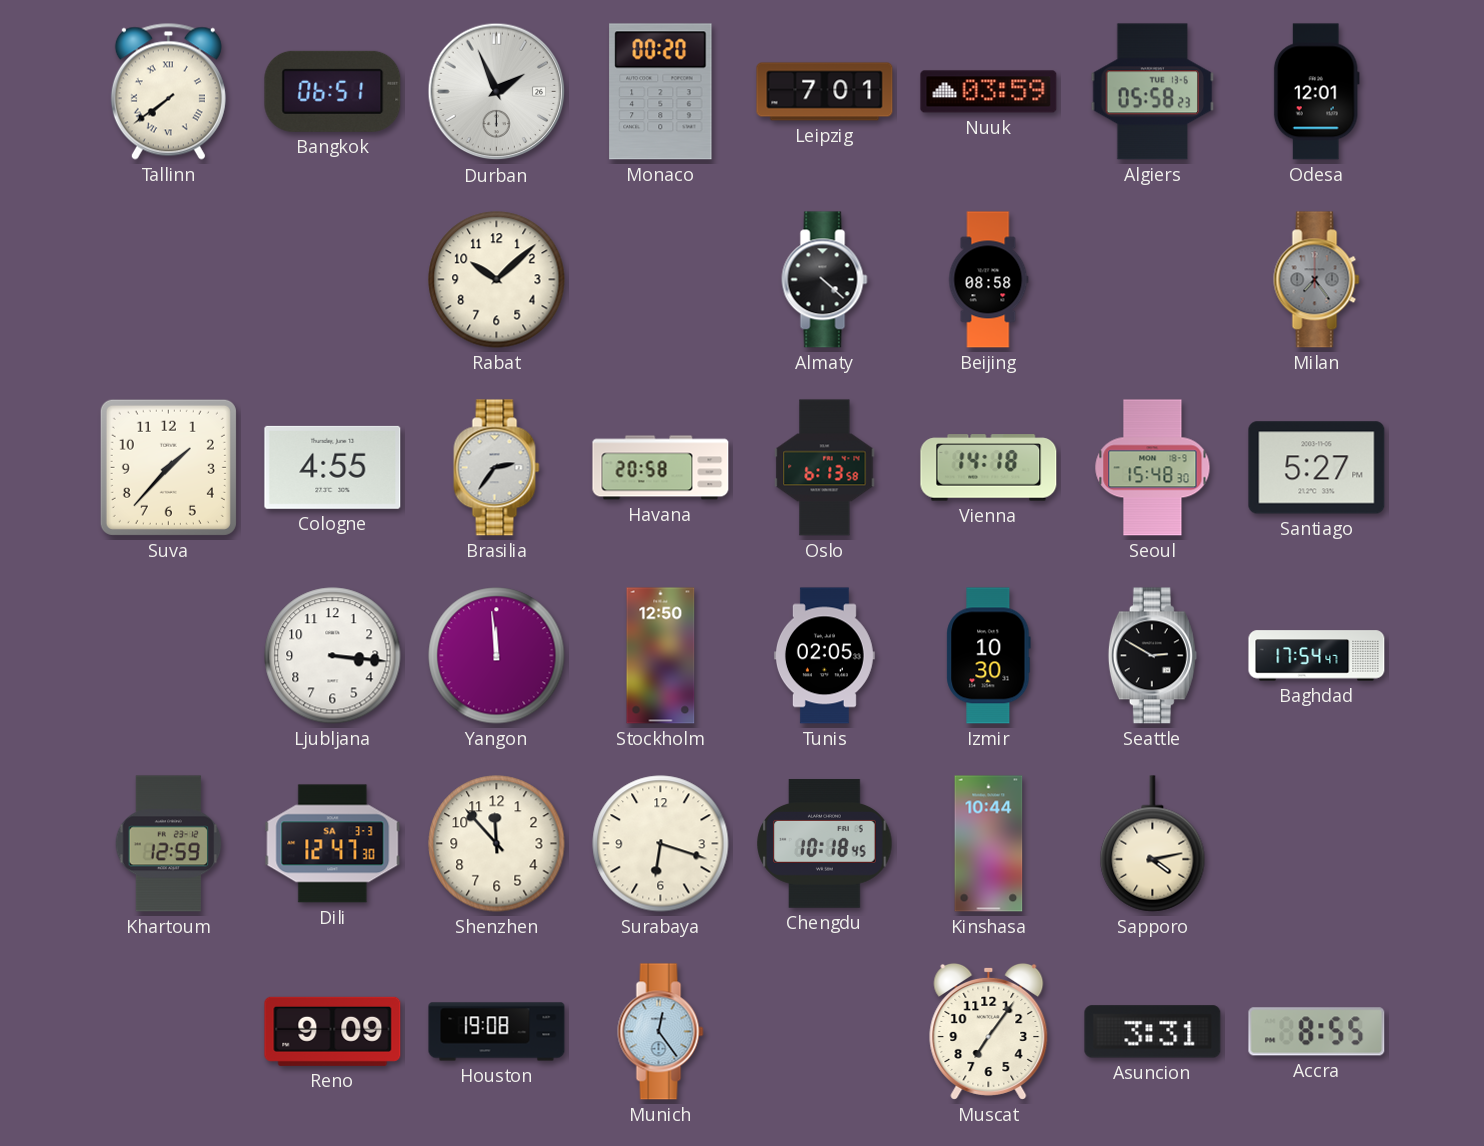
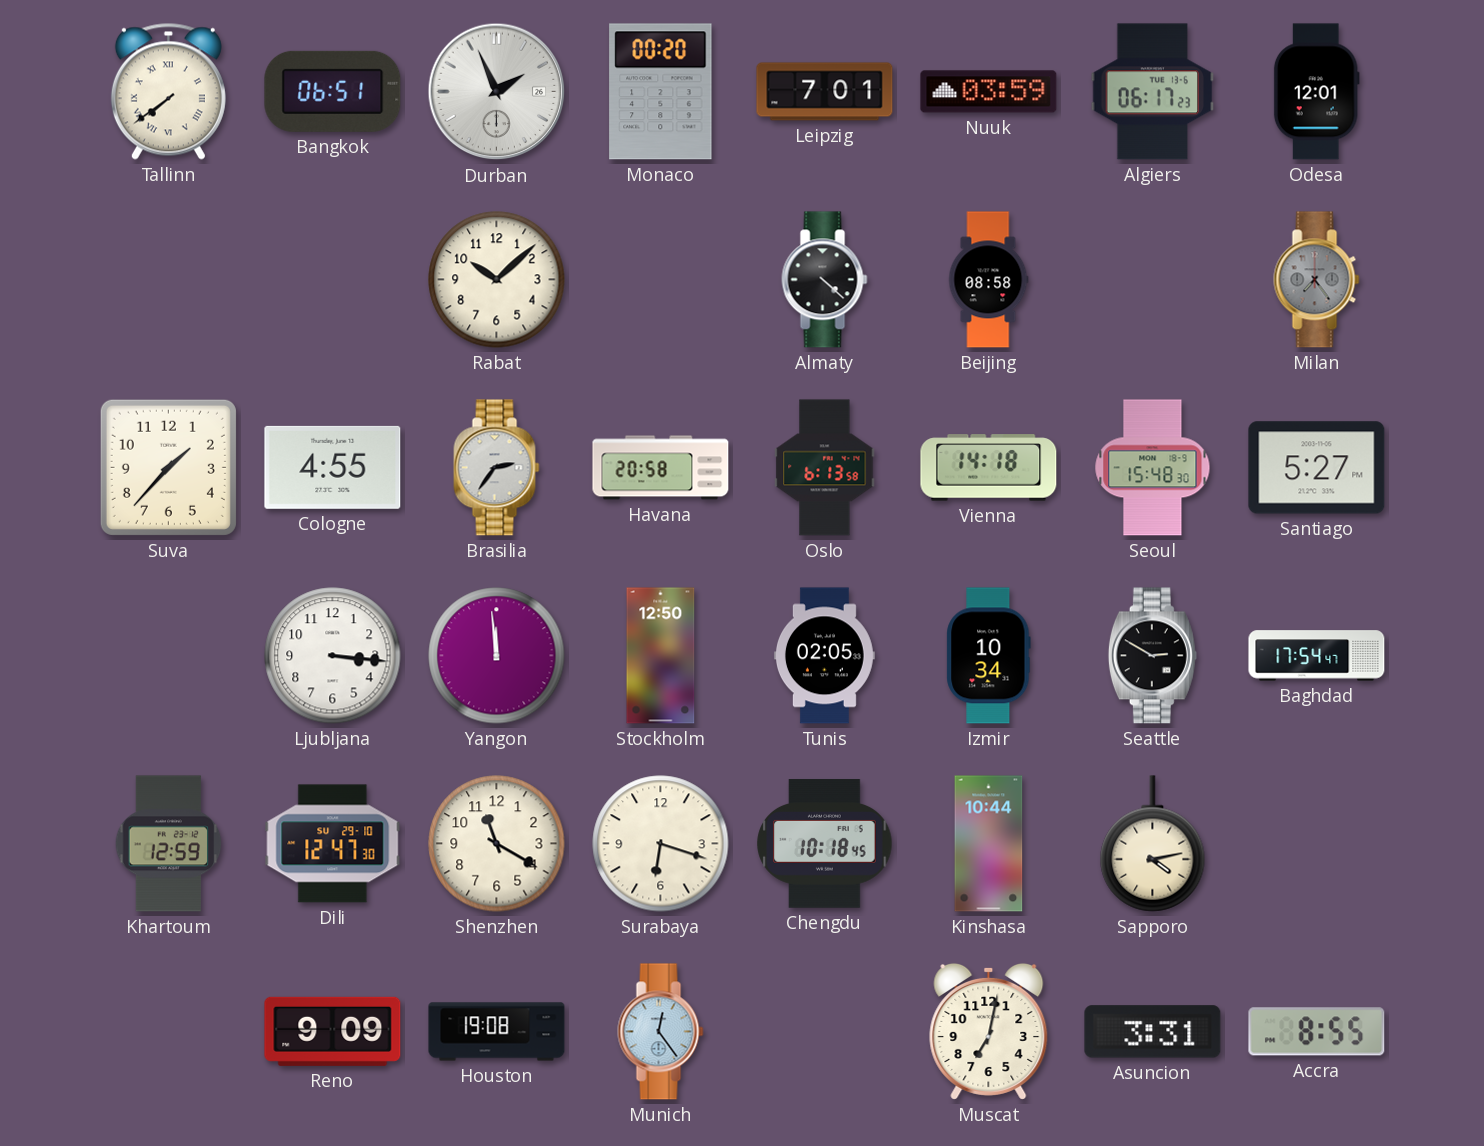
Algiers: 05:58 -> 06:17 (1153, 92)
Izmir: 10:30 -> 10:34 (989, 656)
Dili date: SA 3-3 -> SU 29-10 (333, 844)
Shenzhen: 11:53 -> 11:20 (497, 844)
Muscat: 7:06 -> 7:02 (989, 1031)
